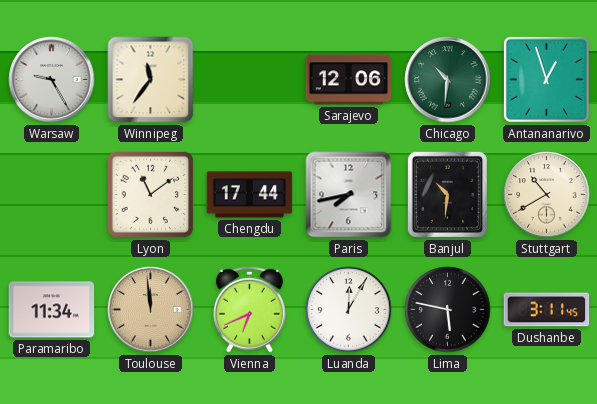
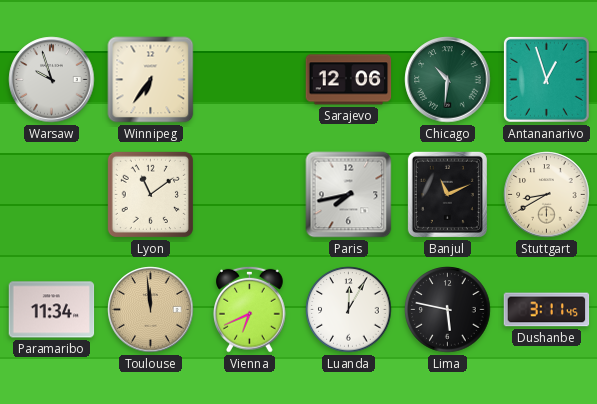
Warsaw: 9:25 -> 9:57 (52, 80)
Winnipeg: 11:36 -> 6:36 (151, 80)
Chengdu: 17:44 -> none (250, 195)
Banjul: 10:31 -> 11:11 (447, 194)
Stuttgart: 10:40 -> 8:40 (547, 195)
